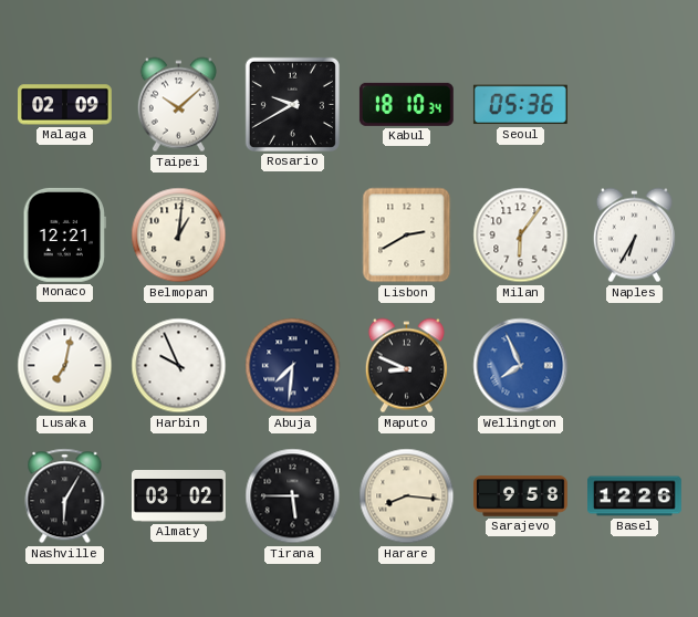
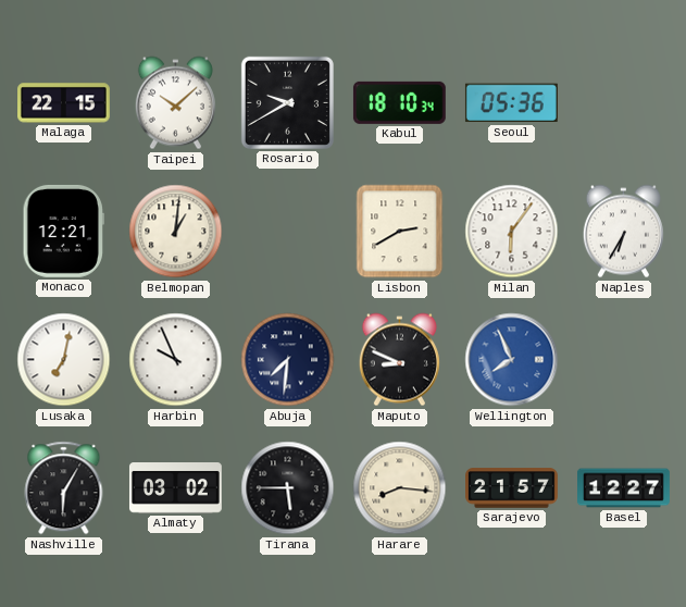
Malaga: 02:09 -> 22:15 (64, 103)
Sarajevo: 9:58 -> 21:57 (512, 488)
Basel: 12:26 -> 12:27 (624, 488)
